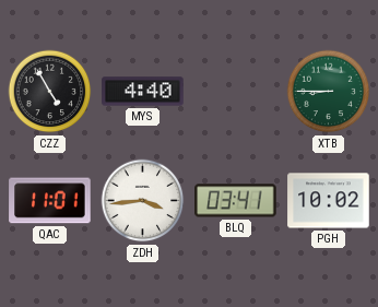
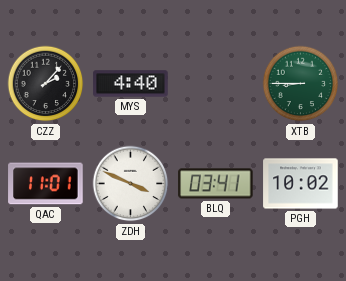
CZZ: 4:55 -> 2:07 (46, 84)
ZDH: 3:44 -> 3:49 (131, 184)
